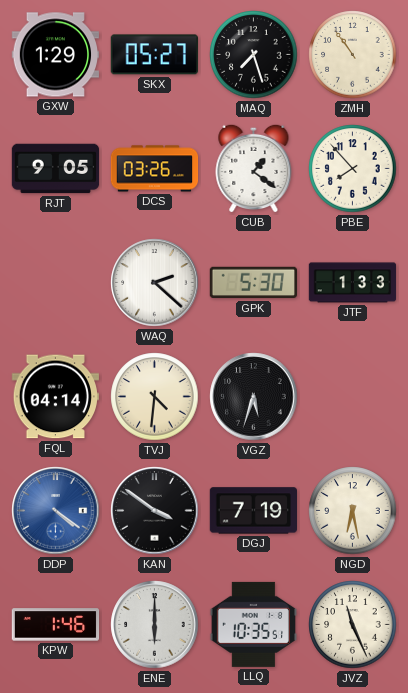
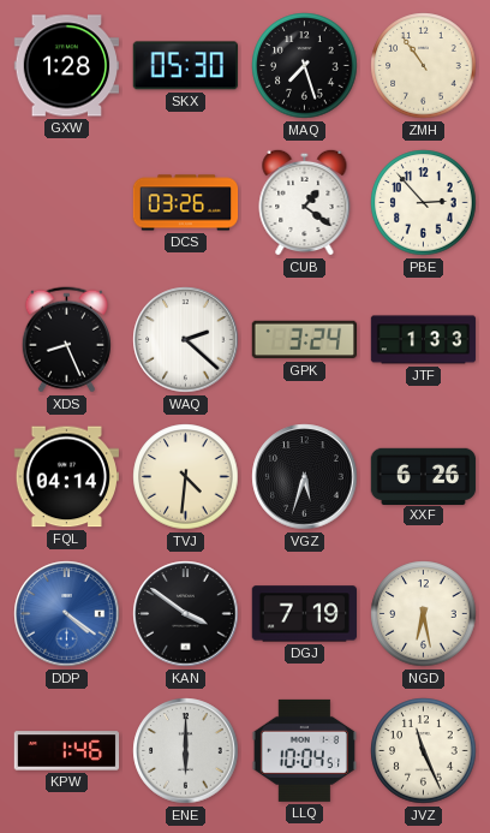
GXW: 1:29 -> 1:28 (67, 66)
SKX: 05:27 -> 05:30 (185, 66)
RJT: 9:05 -> none (56, 169)
PBE: 7:53 -> 2:53 (424, 203)
XDS: none -> 8:26 (66, 340)
GPK: 5:30 -> 3:24 (305, 340)
XXF: none -> 6:26 (424, 476)
LLQ: 10:35 -> 10:04 (304, 750)
